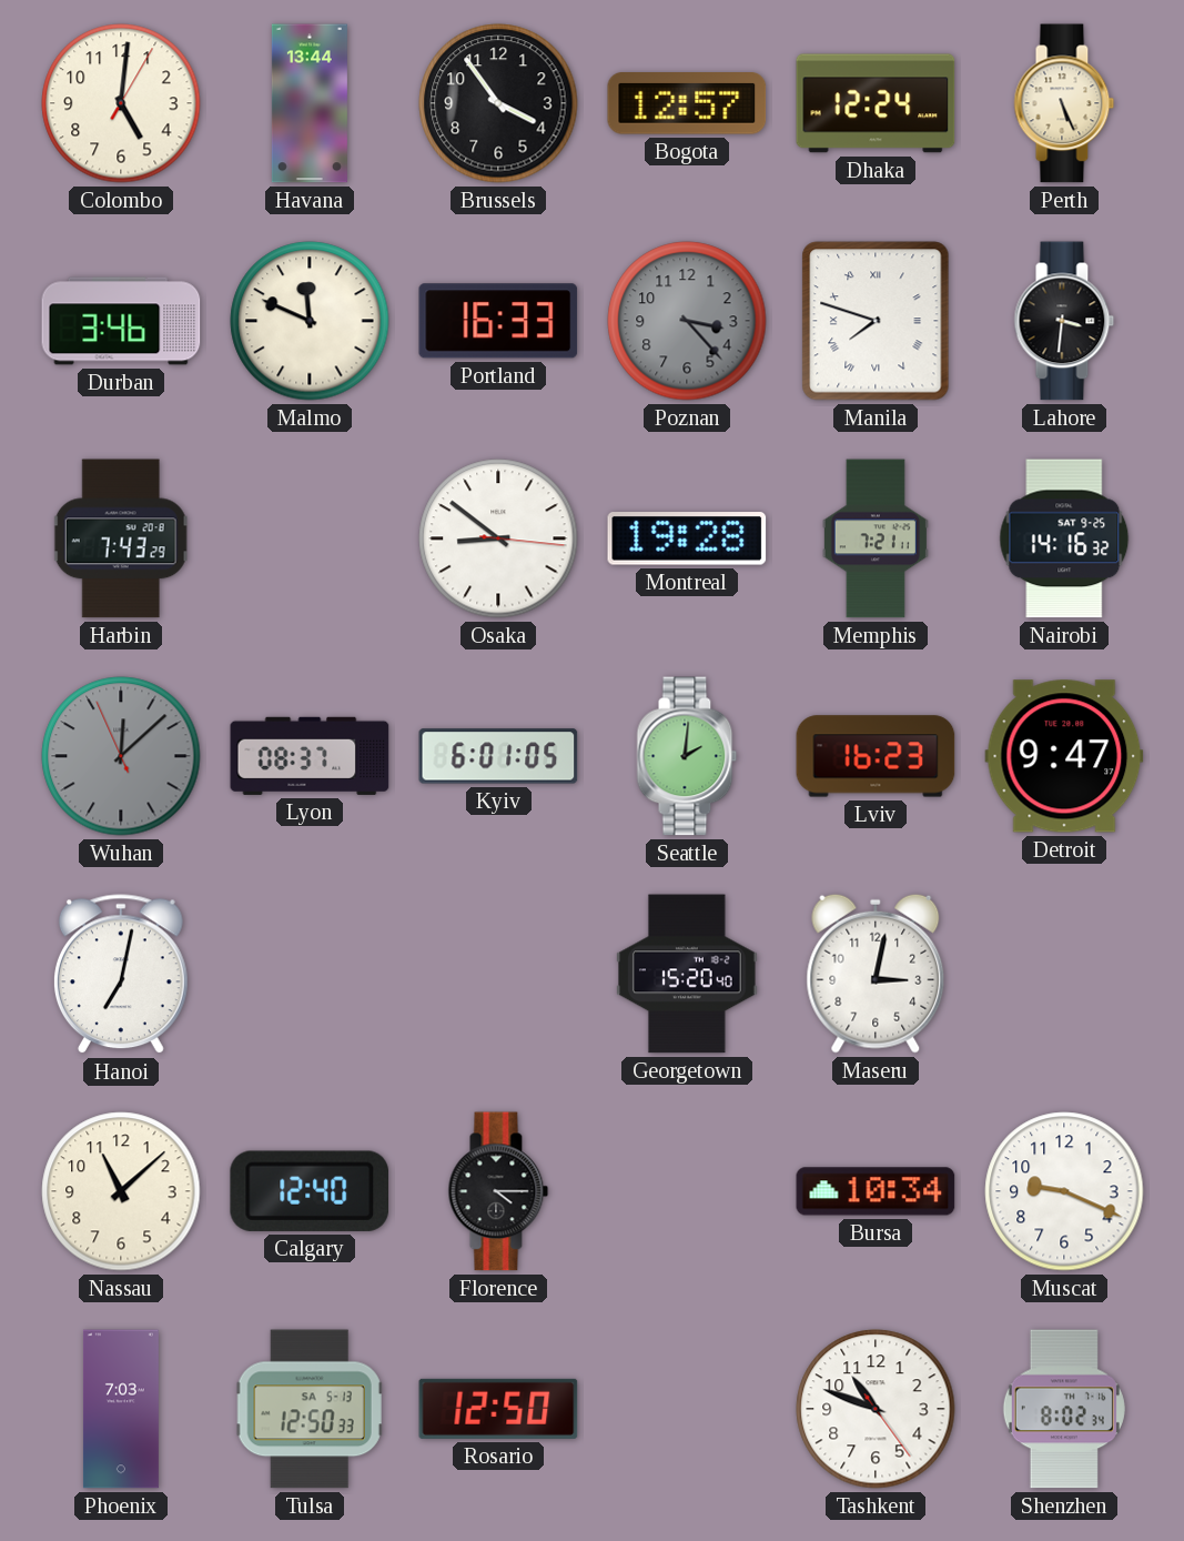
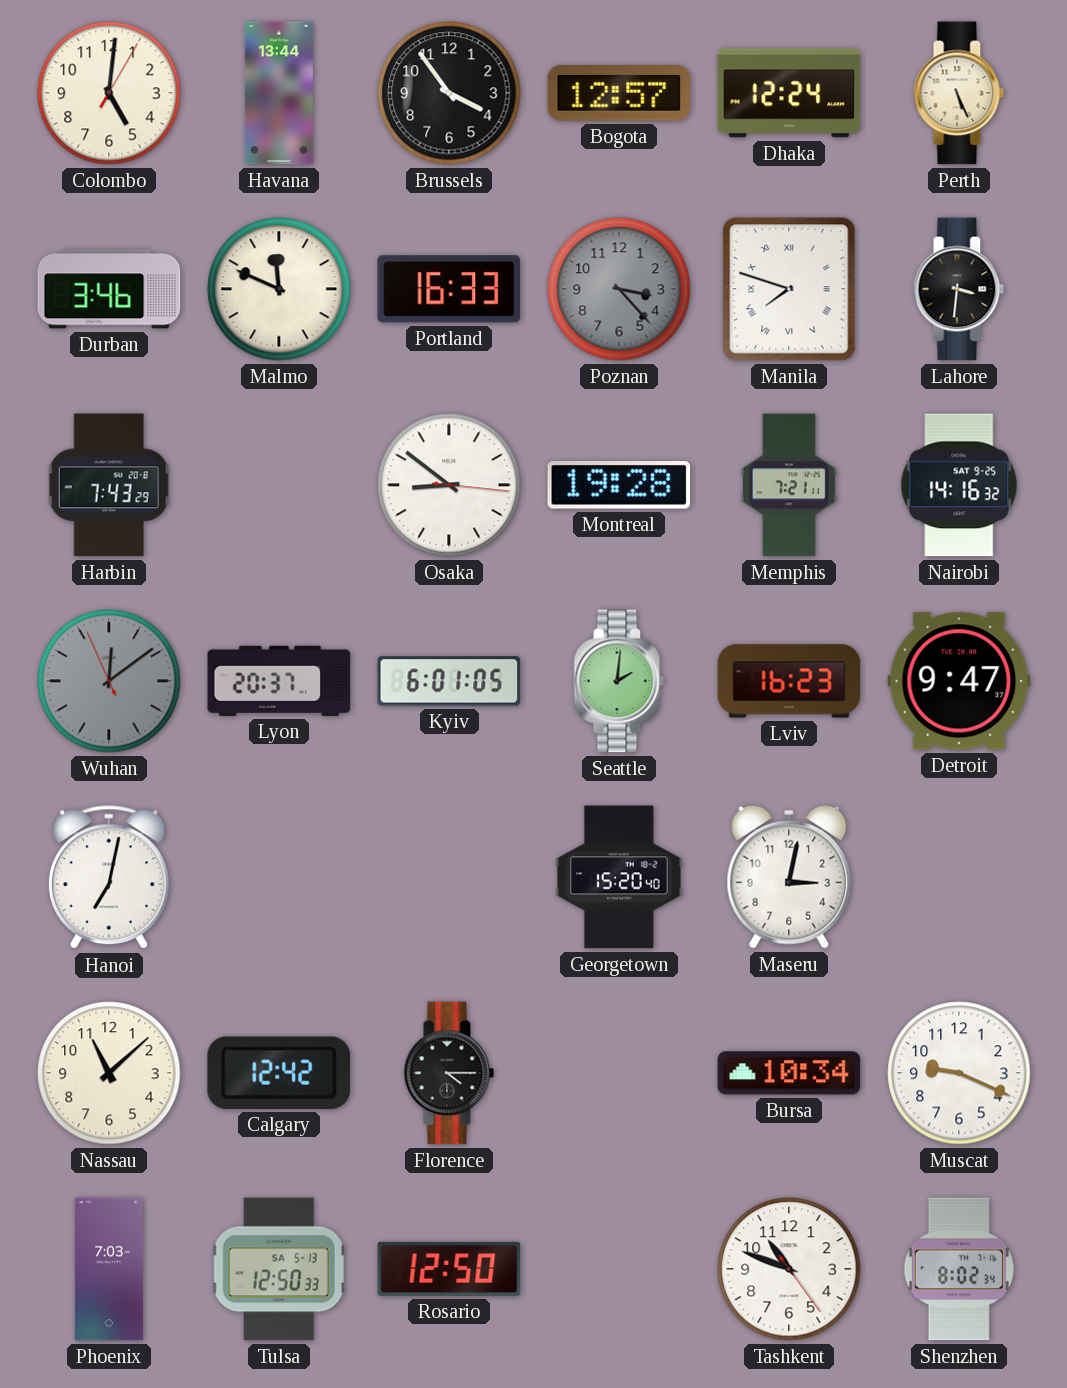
Wuhan: 12:07 -> 12:08 (109, 681)
Lyon: 08:37 -> 20:37 (279, 681)
Calgary: 12:40 -> 12:42 (278, 1073)
